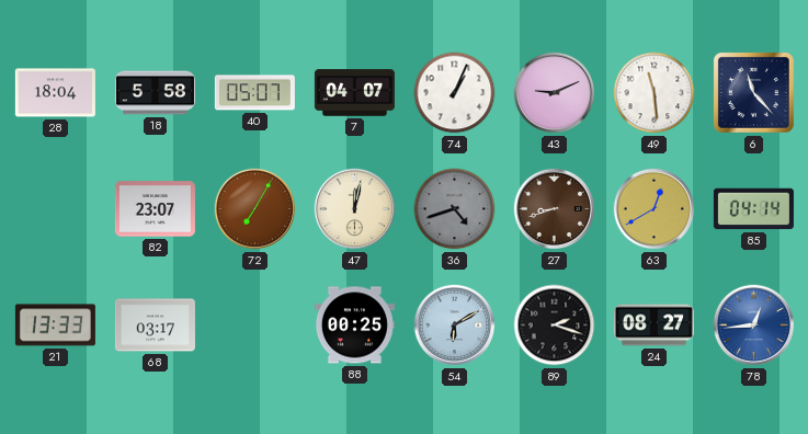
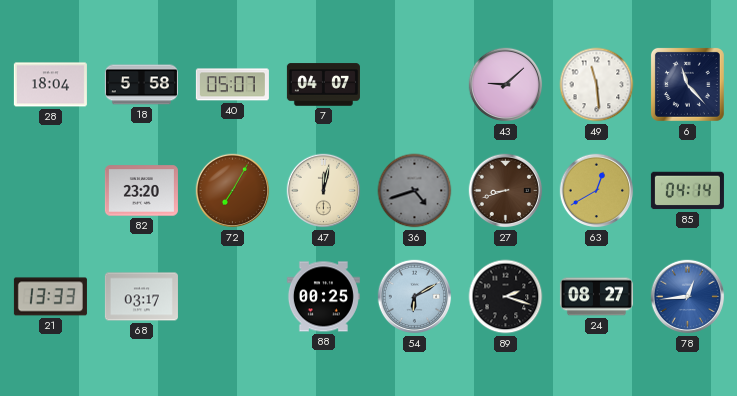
74: 1:04 -> none (455, 93)
43: 9:11 -> 9:08 (506, 85)
82: 23:07 -> 23:20 (141, 191)
